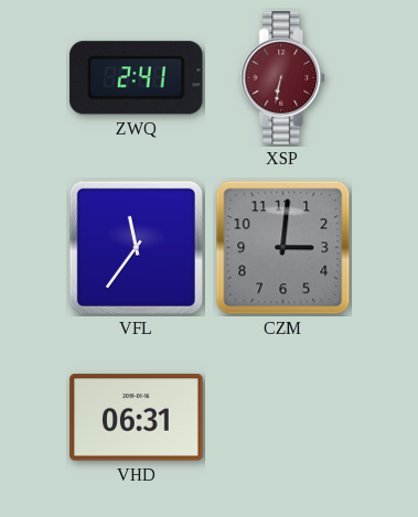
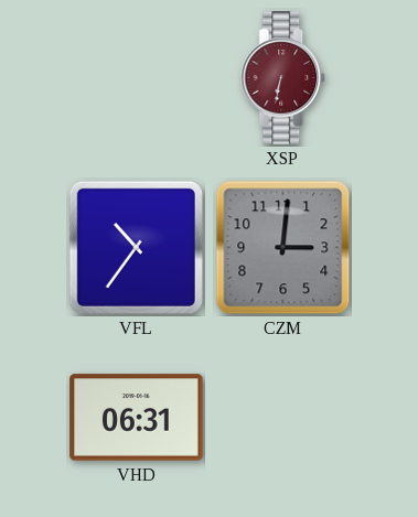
ZWQ: 2:41 -> none (137, 78)
VFL: 11:36 -> 10:36 (136, 247)
